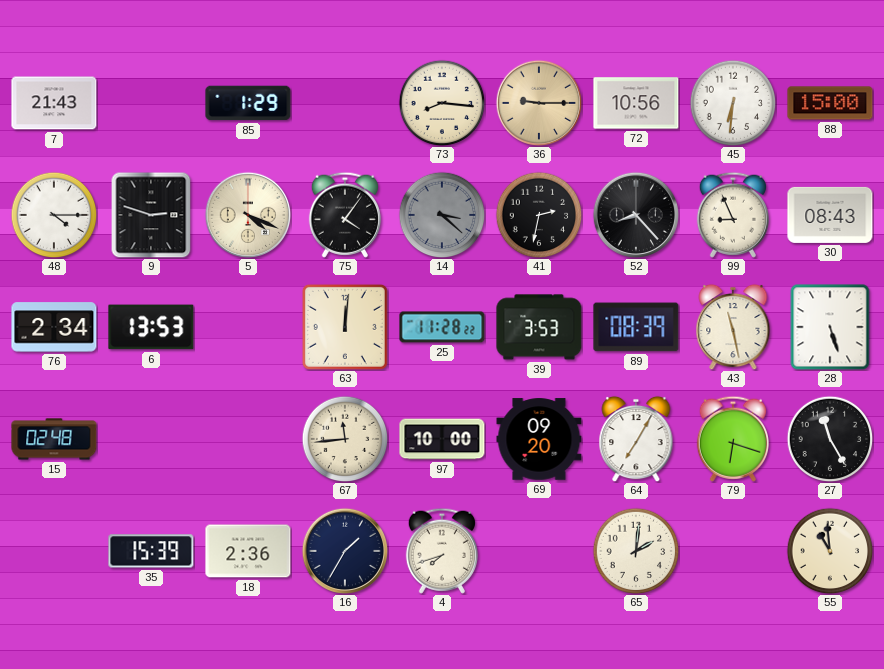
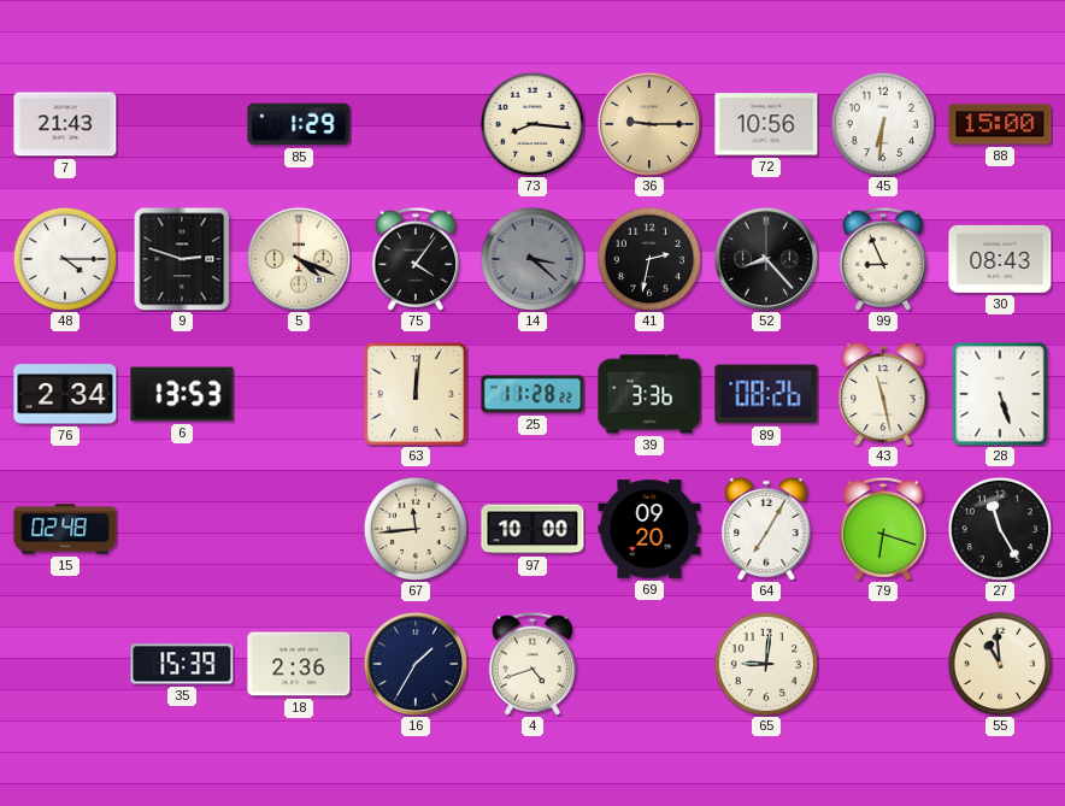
39: 3:53 -> 3:36 (649, 394)
89: 08:39 -> 08:26 (766, 394)
4: 7:42 -> 4:42 (532, 664)
65: 2:01 -> 9:01 (766, 664)
